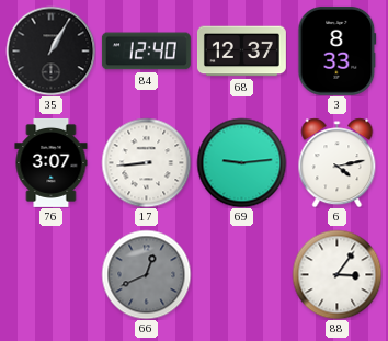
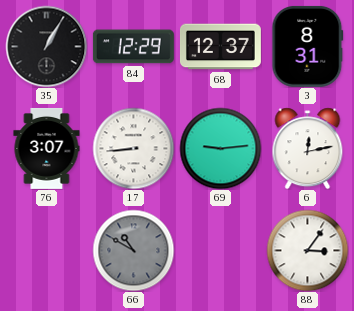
84: 12:40 -> 12:29 (133, 47)
3: 8:33 -> 8:31 (308, 46)
6: 4:13 -> 12:13 (308, 148)
66: 12:41 -> 10:50 (133, 250)
